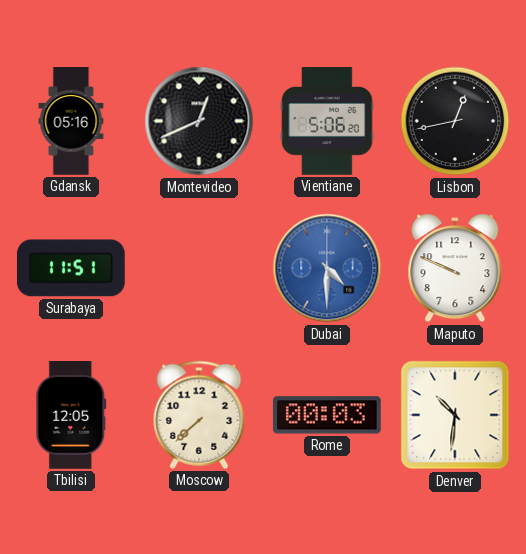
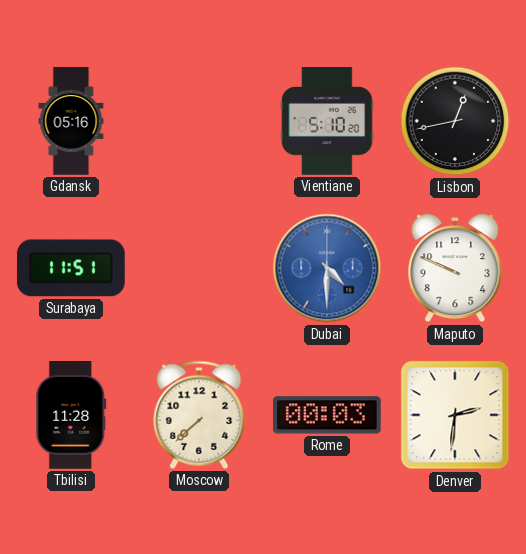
Montevideo: 12:41 -> none (199, 121)
Vientiane: 5:06 -> 5:10 (327, 121)
Tbilisi: 12:05 -> 11:28 (71, 416)
Denver: 10:31 -> 2:31 (455, 415)
